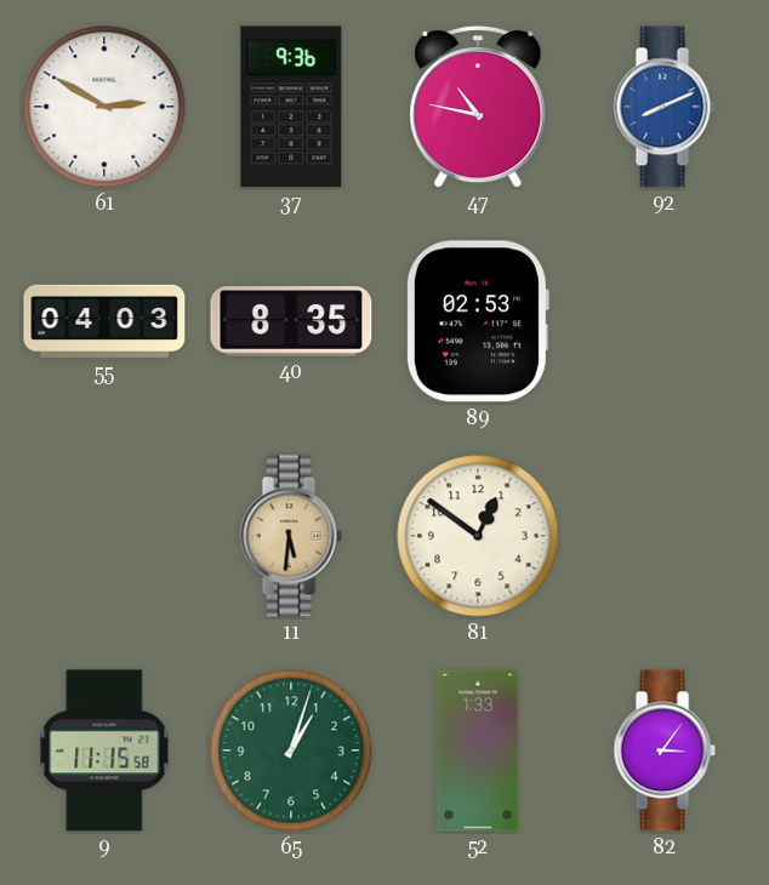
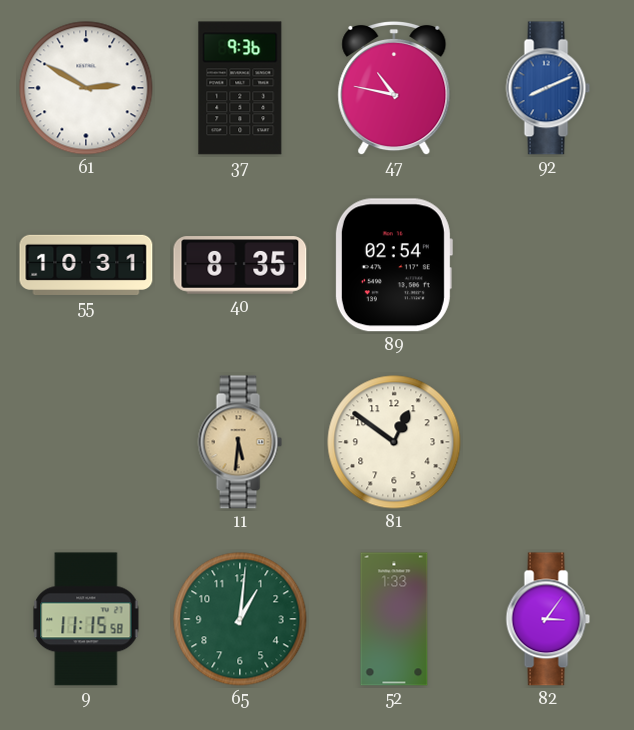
55: 04:03 -> 10:31 (86, 265)
89: 02:53 -> 02:54 (393, 265)
65: 1:03 -> 1:01 (240, 619)
